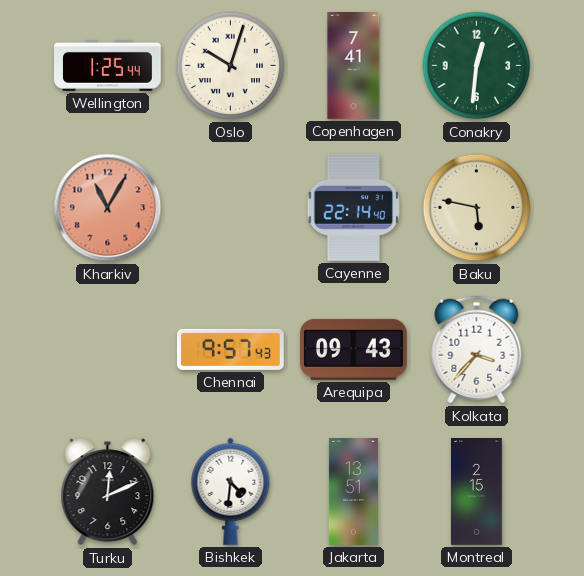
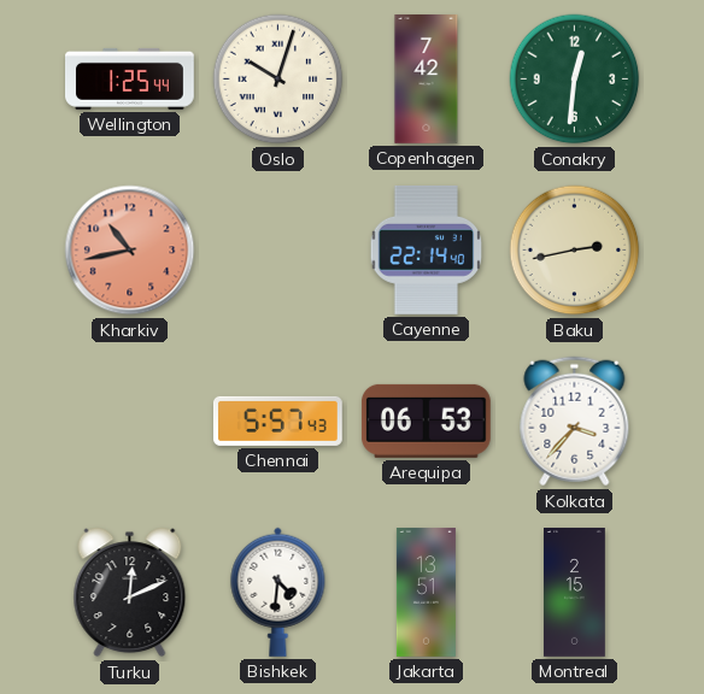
Copenhagen: 7:41 -> 7:42 (427, 80)
Kharkiv: 11:05 -> 10:43 (130, 251)
Baku: 5:47 -> 2:43 (575, 251)
Chennai: 9:57 -> 5:57 (277, 420)
Arequipa: 09:43 -> 06:53 (426, 420)
